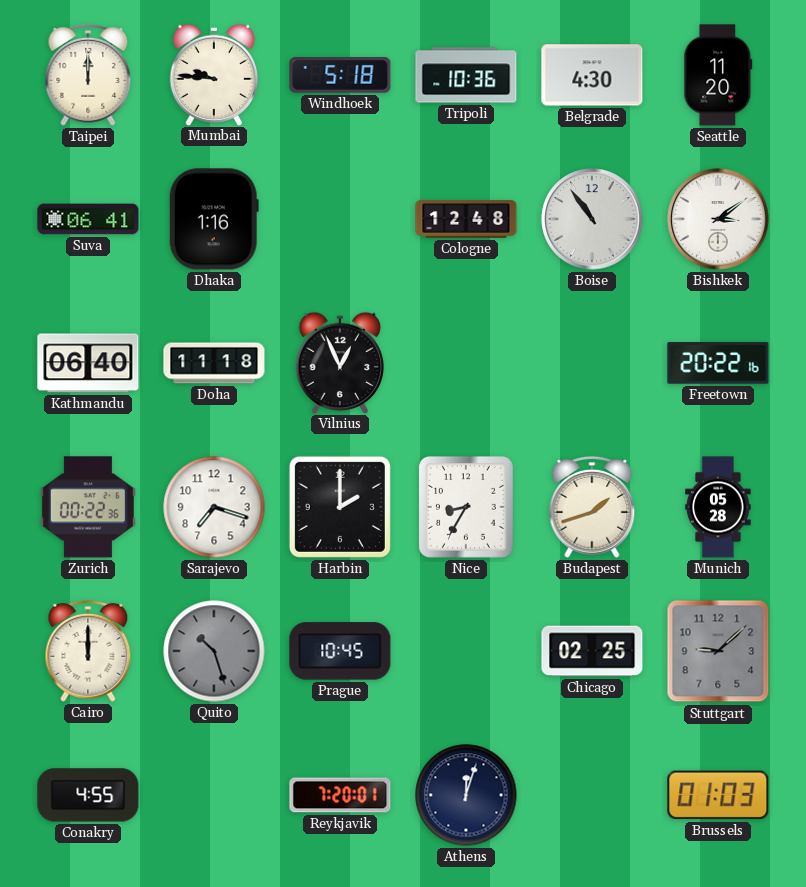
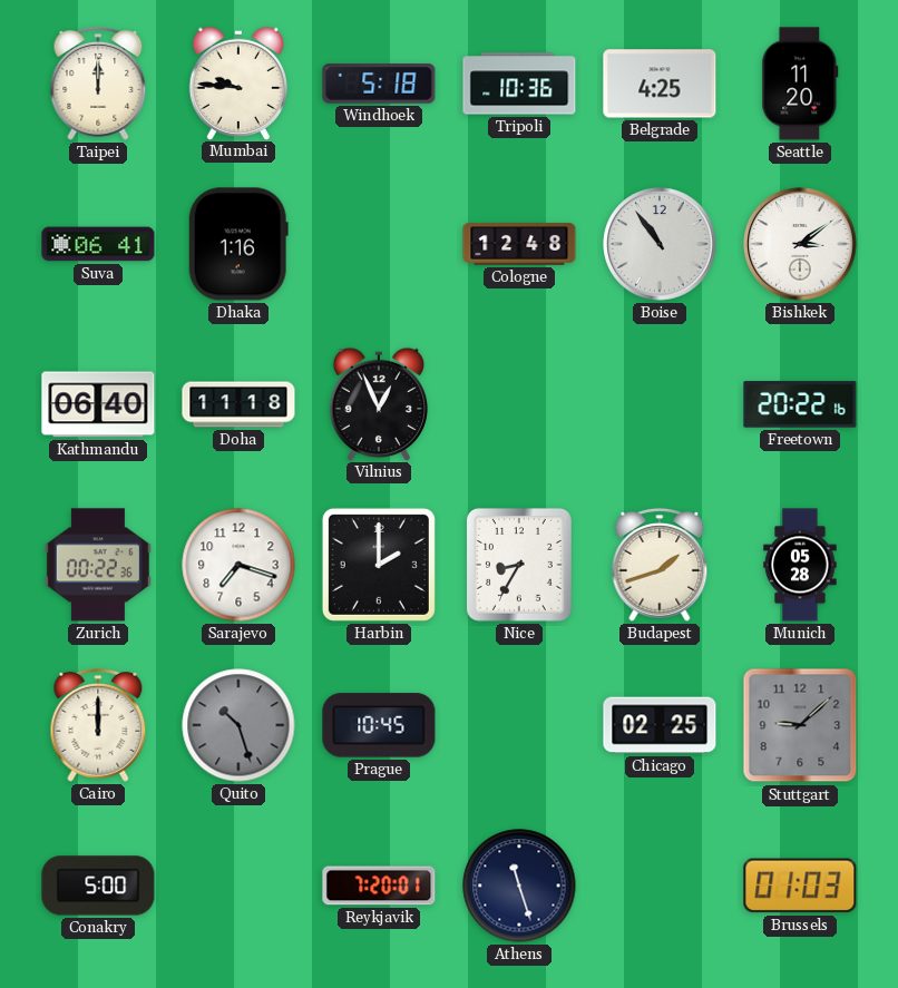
Belgrade: 4:30 -> 4:25 (660, 84)
Conakry: 4:55 -> 5:00 (98, 886)
Athens: 12:03 -> 11:27 (519, 886)
